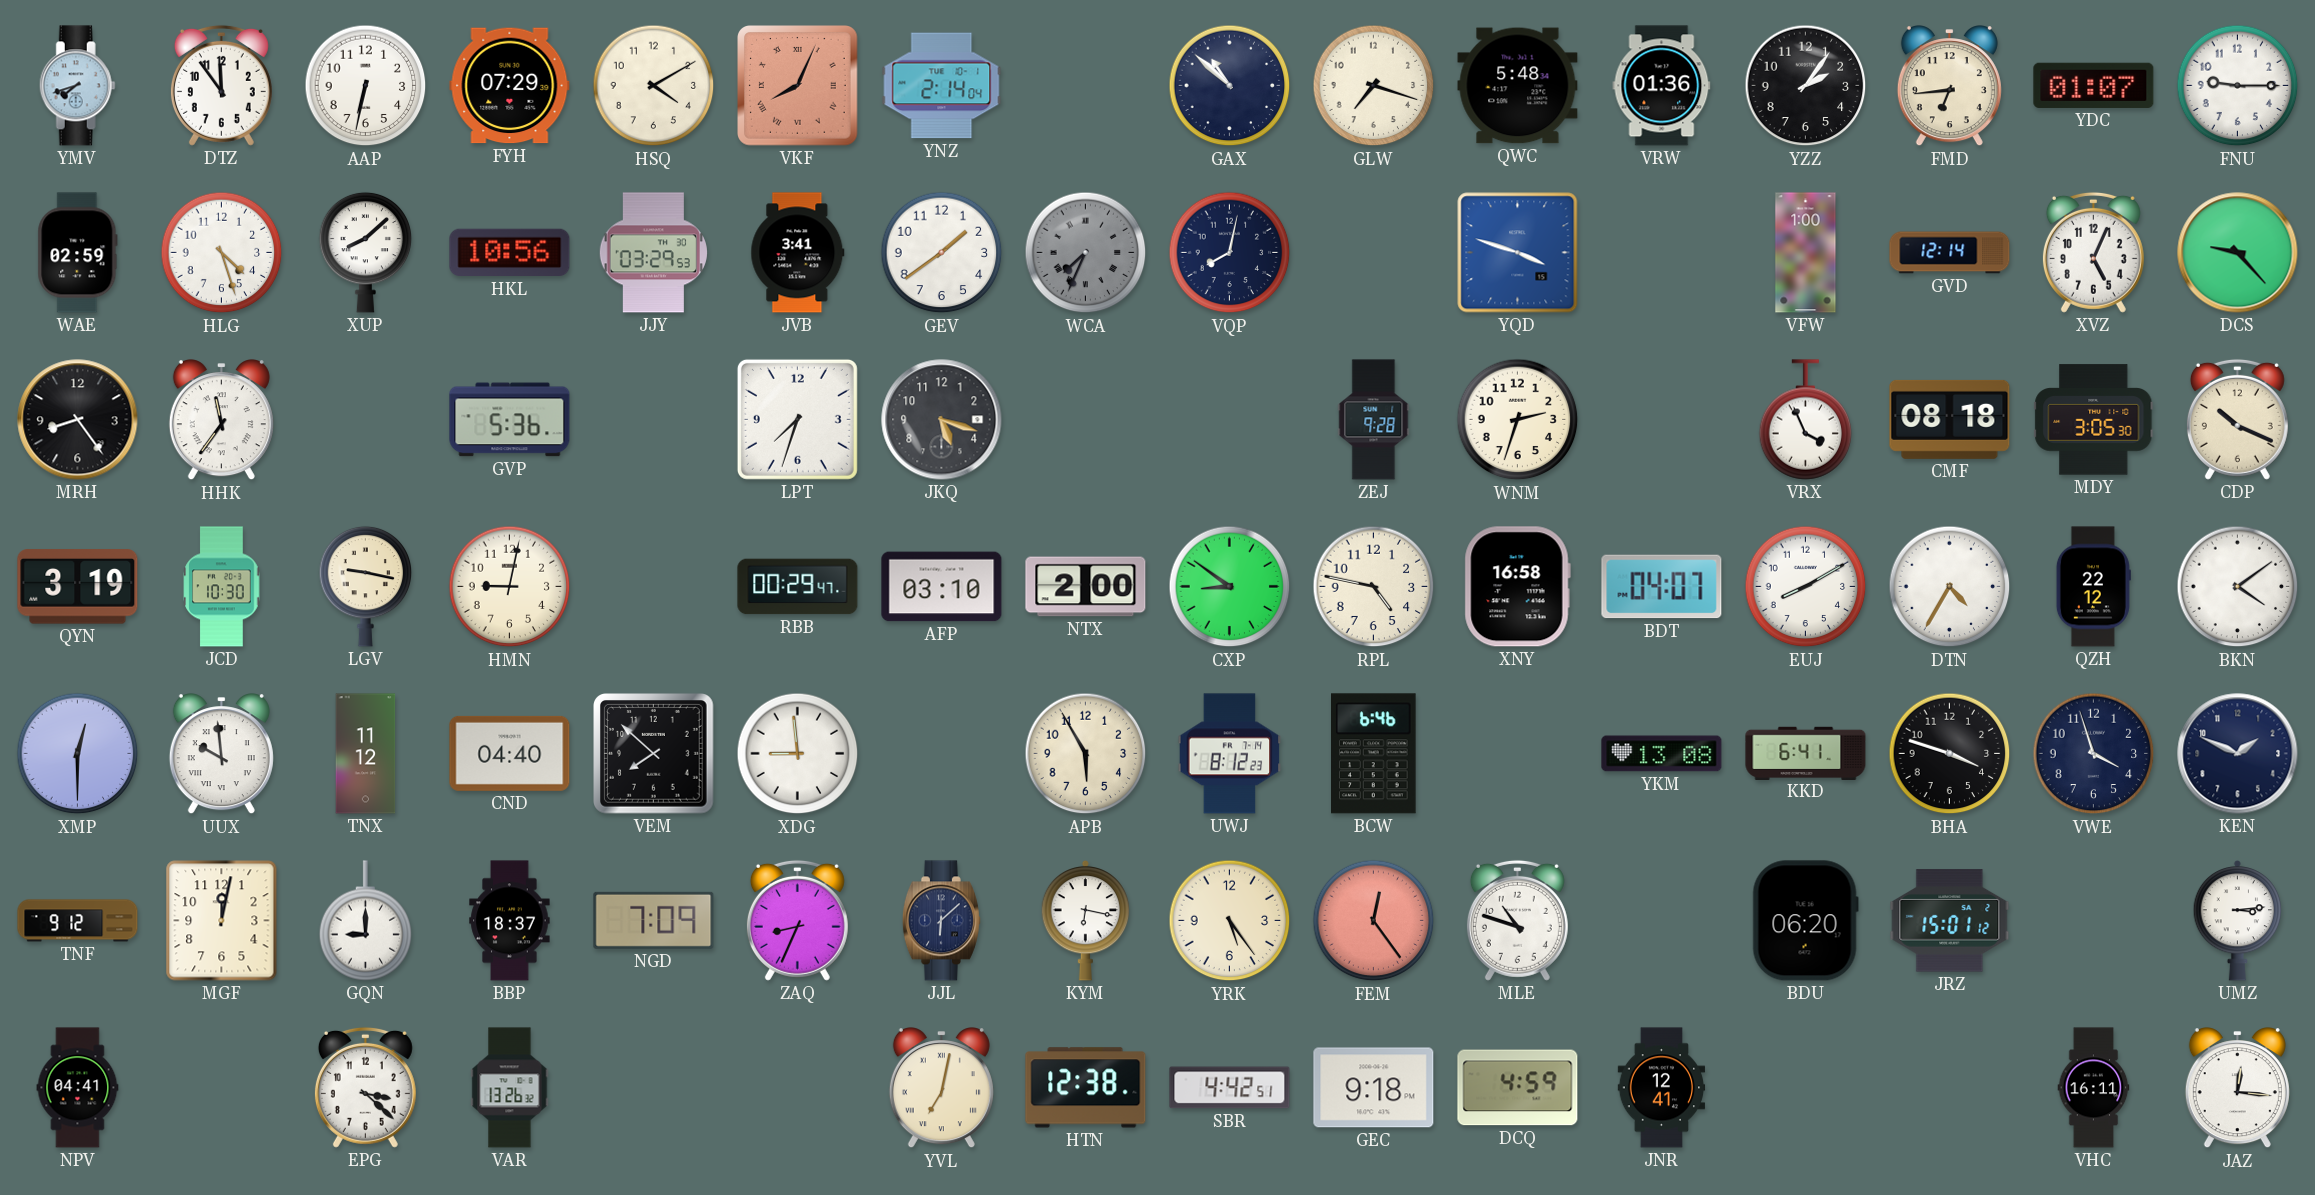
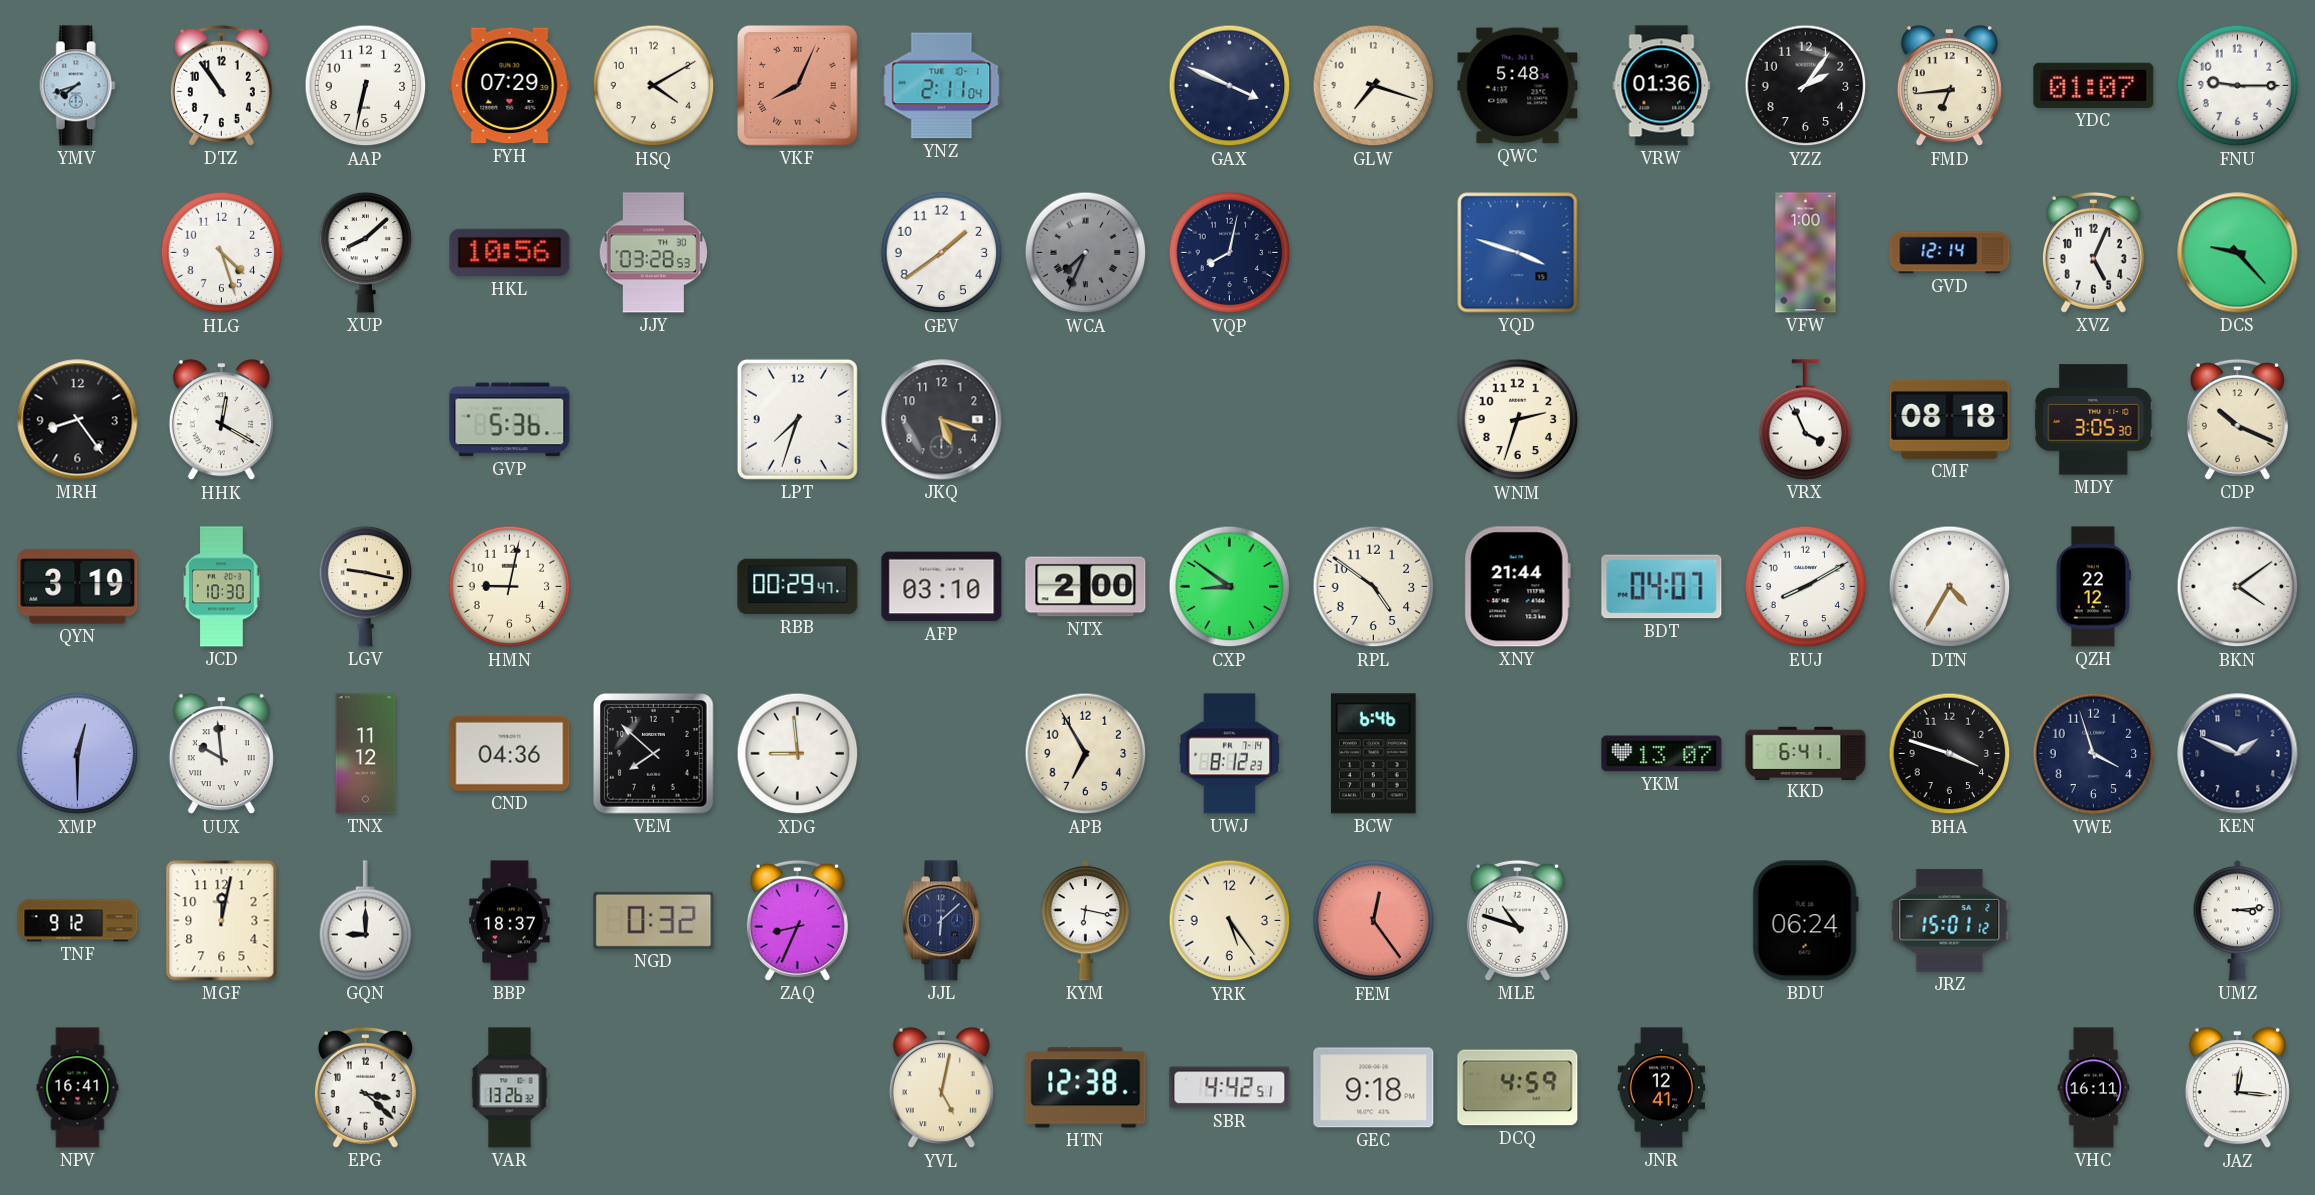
DTZ: 11:54 -> 10:54 (221, 85)
YNZ: 2:14 -> 2:11 (942, 86)
GAX: 10:52 -> 3:49 (1230, 86)
WAE: 02:59 -> none (78, 253)
JJY: 03:29 -> 03:28 (653, 253)
JVB: 3:41 -> none (798, 253)
HHK: 11:36 -> 12:20 (221, 420)
ZEJ: 9:28 -> none (1374, 420)
RPL: 4:47 -> 4:51 (1374, 587)
XNY: 16:58 -> 21:44 (1517, 587)
CND: 04:40 -> 04:36 (510, 753)
APB: 5:55 -> 6:55 (1086, 754)
YKM: 13:08 -> 13:07 (1662, 754)
NGD: 7:09 -> 0:32 (654, 920)
BDU: 06:20 -> 06:24 (1805, 921)
NPV: 04:41 -> 16:41 (78, 1088)
YVL: 7:02 -> 5:02 (941, 1088)
